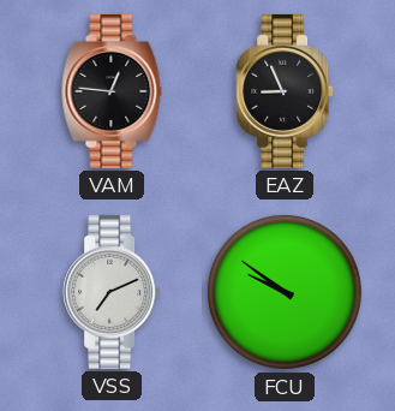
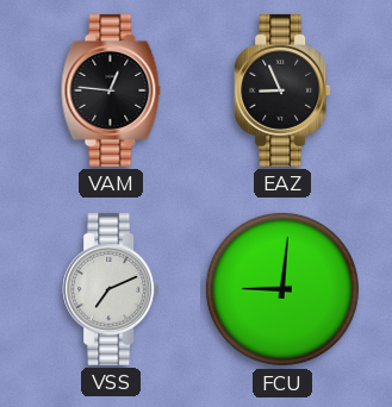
FCU: 9:51 -> 9:01 (282, 289)
